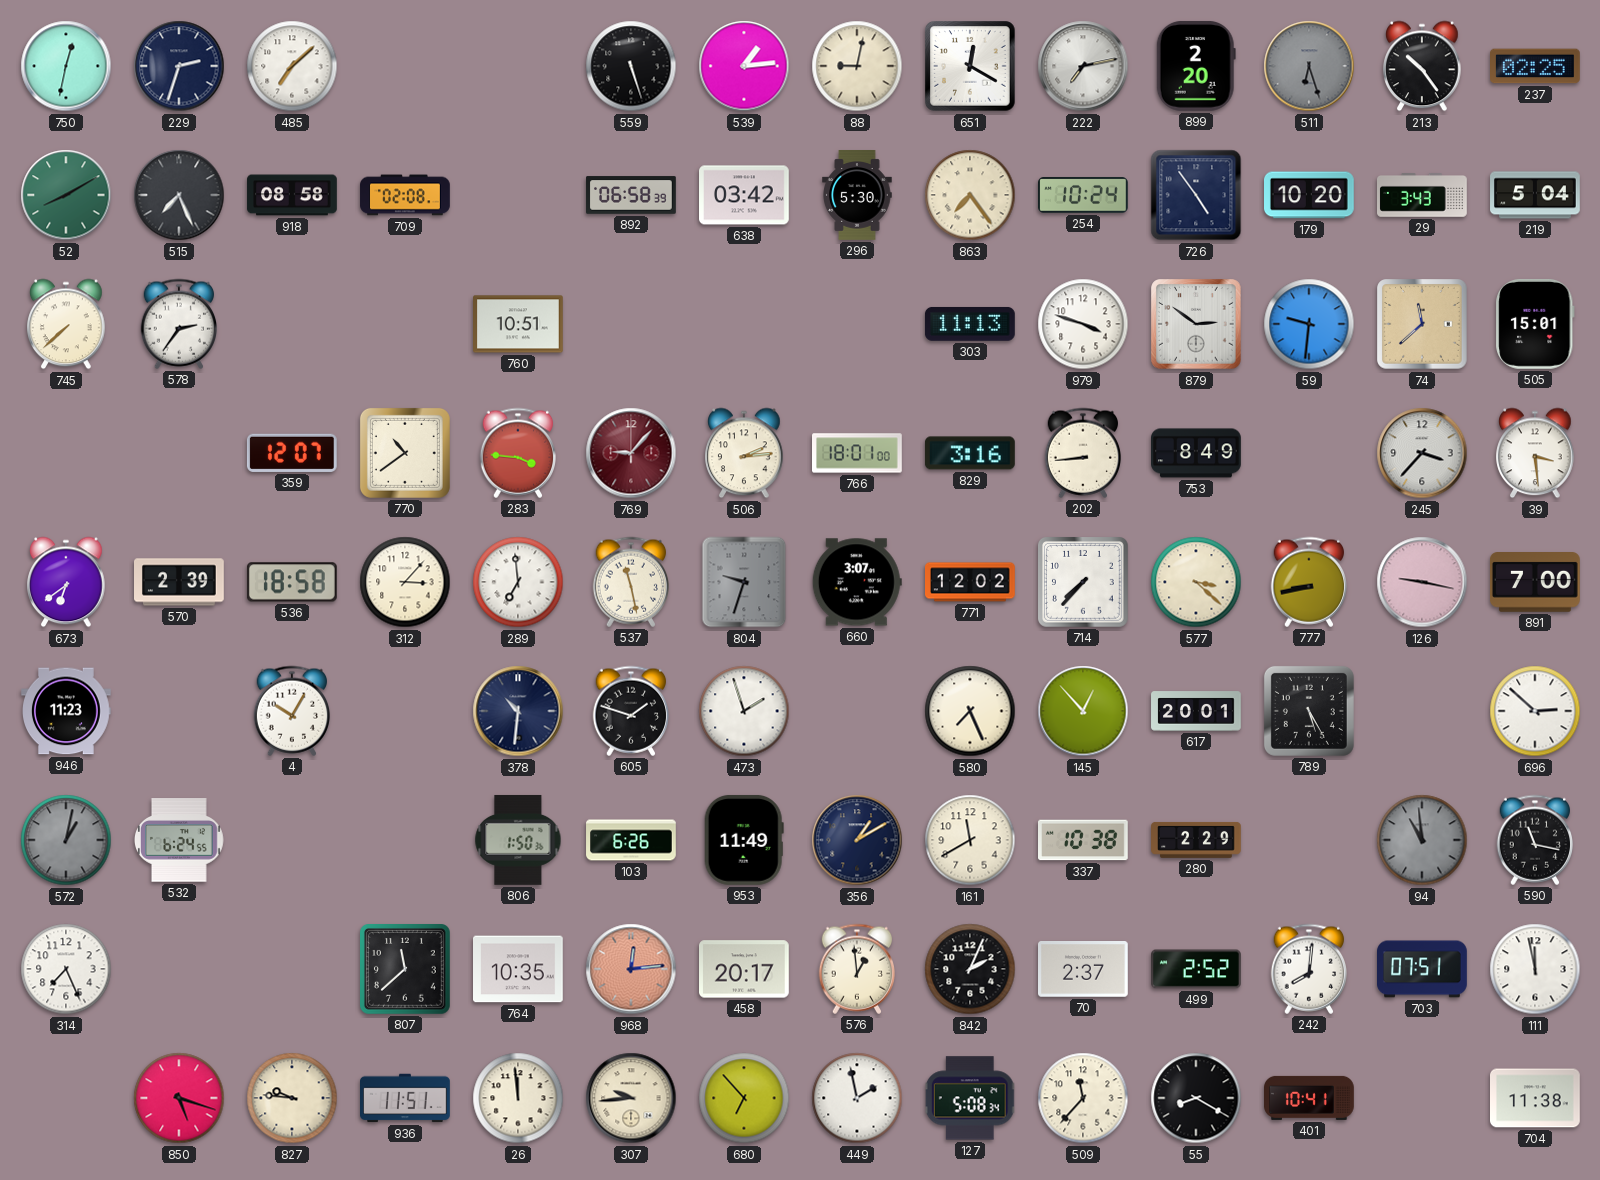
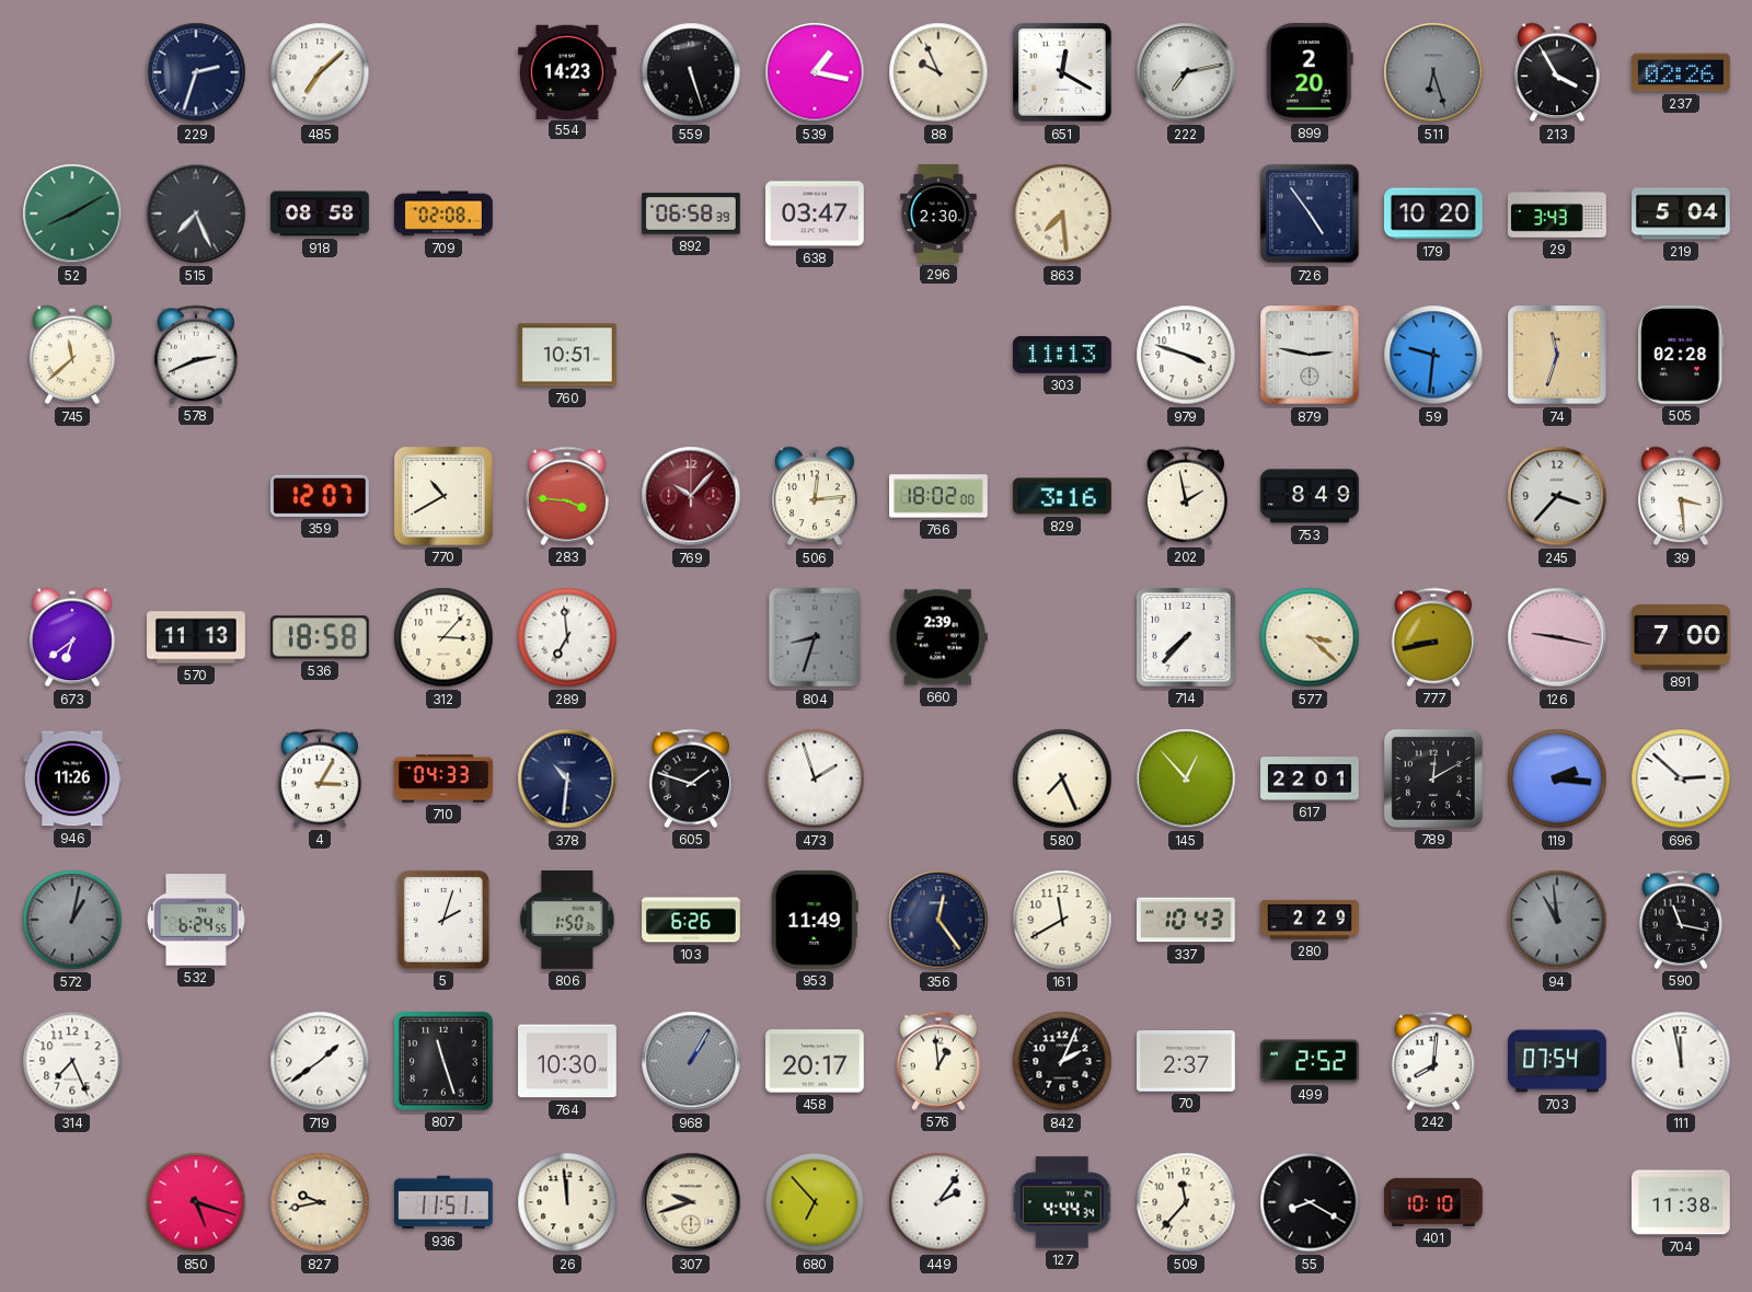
750: 12:32 -> none (66, 66)
554: none -> 14:23 (568, 71)
539: 1:14 -> 1:17 (815, 72)
88: 9:02 -> 9:56 (938, 72)
213: 10:24 -> 3:55 (1557, 72)
237: 02:25 -> 02:26 (1682, 72)
638: 03:42 -> 03:47 (816, 214)
296: 5:30 -> 2:30 (938, 215)
863: 7:24 -> 7:29 (1062, 214)
254: 10:24 -> none (1084, 195)
745: 7:38 -> 11:38 (72, 355)
578: 2:36 -> 2:41 (195, 355)
879: 2:51 -> 2:47 (1310, 355)
74: 11:38 -> 11:33 (1557, 355)
505: 15:01 -> 02:28 (1681, 355)
770: 10:39 -> 10:40 (443, 496)
769: 9:07 -> 10:07 (691, 496)
506: 2:14 -> 12:14 (815, 496)
766: 18:01 -> 18:02 (938, 496)
202: 8:44 -> 1:58 (1185, 496)
570: 2:39 -> 11:13 (197, 637)
537: 11:28 -> none (630, 582)
804: 9:33 -> 8:33 (815, 637)
660: 3:07 -> 2:39 (938, 637)
771: 12:02 -> none (971, 582)
946: 11:23 -> 11:26 (73, 778)
4: 10:05 -> 3:05 (319, 778)
710: none -> 04:33 (445, 778)
617: 20:01 -> 22:01 (1310, 778)
789: 5:25 -> 12:10 (1433, 778)
119: none -> 2:16 (1557, 778)
5: none -> 2:03 (443, 920)
356: 1:10 -> 12:24 (938, 920)
337: 10:38 -> 10:43 (1187, 920)
719: none -> 1:39 (320, 1061)
807: 11:38 -> 11:27 (445, 1062)
764: 10:35 -> 10:30 (568, 1061)
968: 12:14 -> 1:05 (691, 1061)
968 dial: salmon -> grey (691, 1061)
703: 07:51 -> 07:54 (1557, 1061)
827: 9:46 -> 9:43 (320, 1202)
307: 9:44 -> 9:42 (691, 1202)
449: 1:58 -> 2:06 (938, 1202)
127: 5:08 -> 4:44 (1062, 1202)
401: 10:41 -> 10:10 (1434, 1202)
